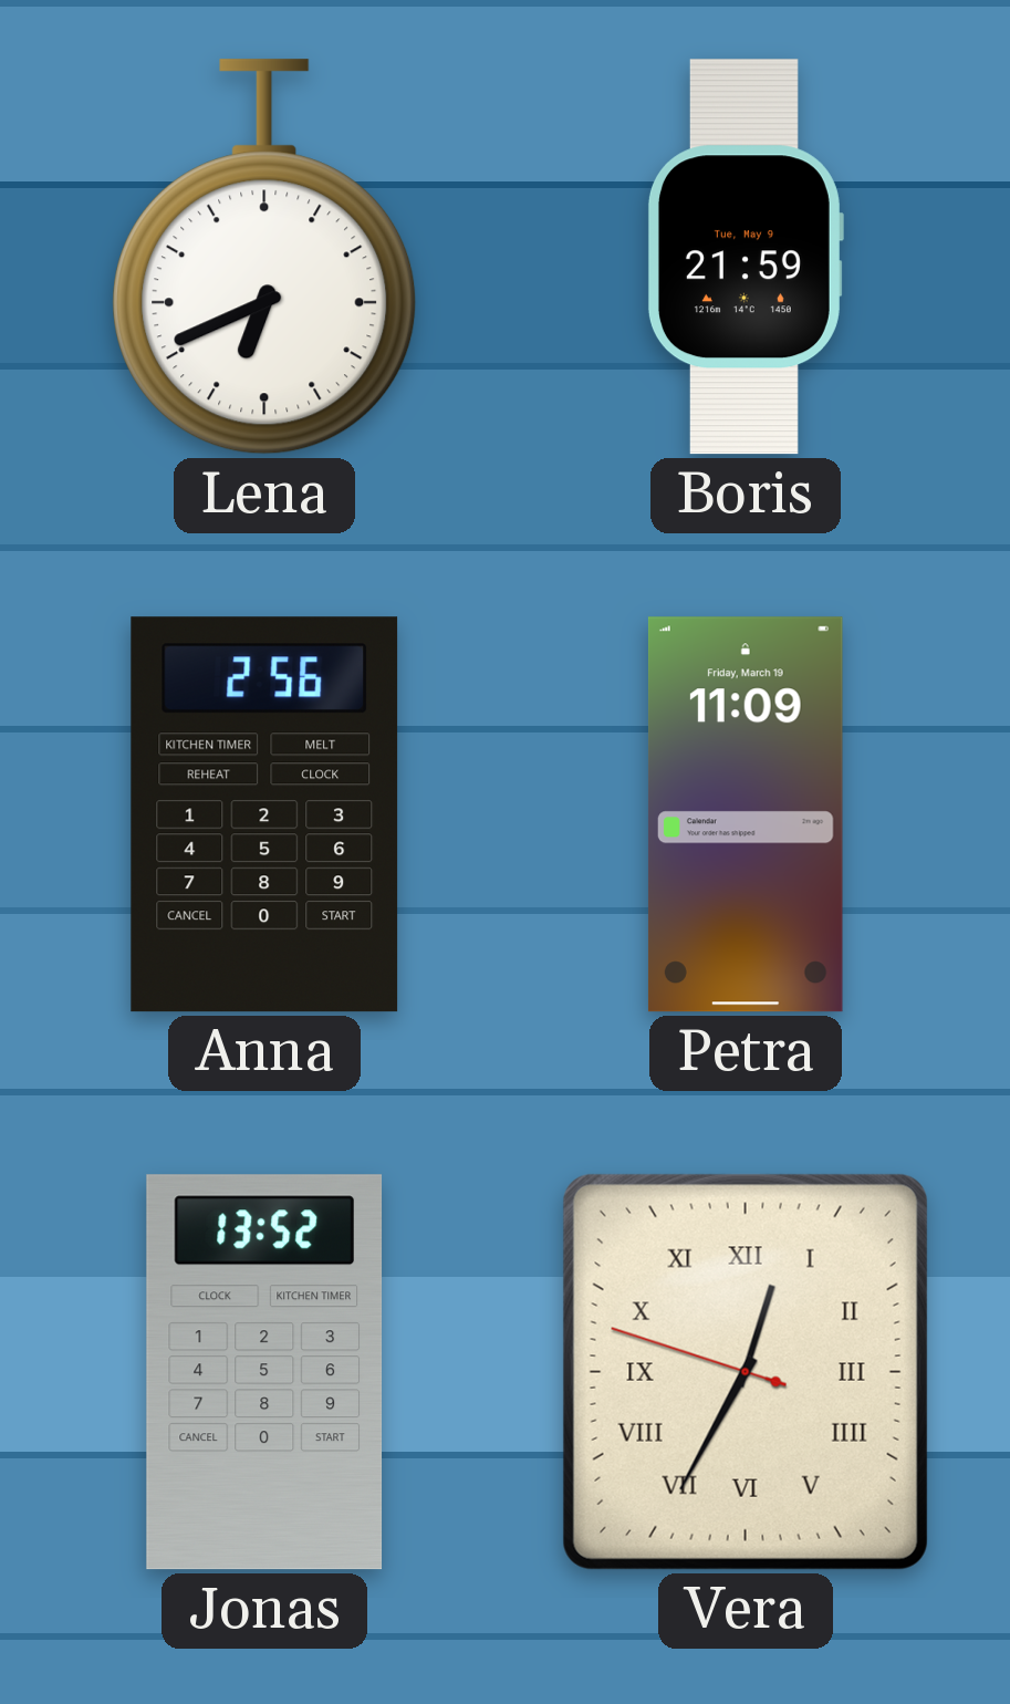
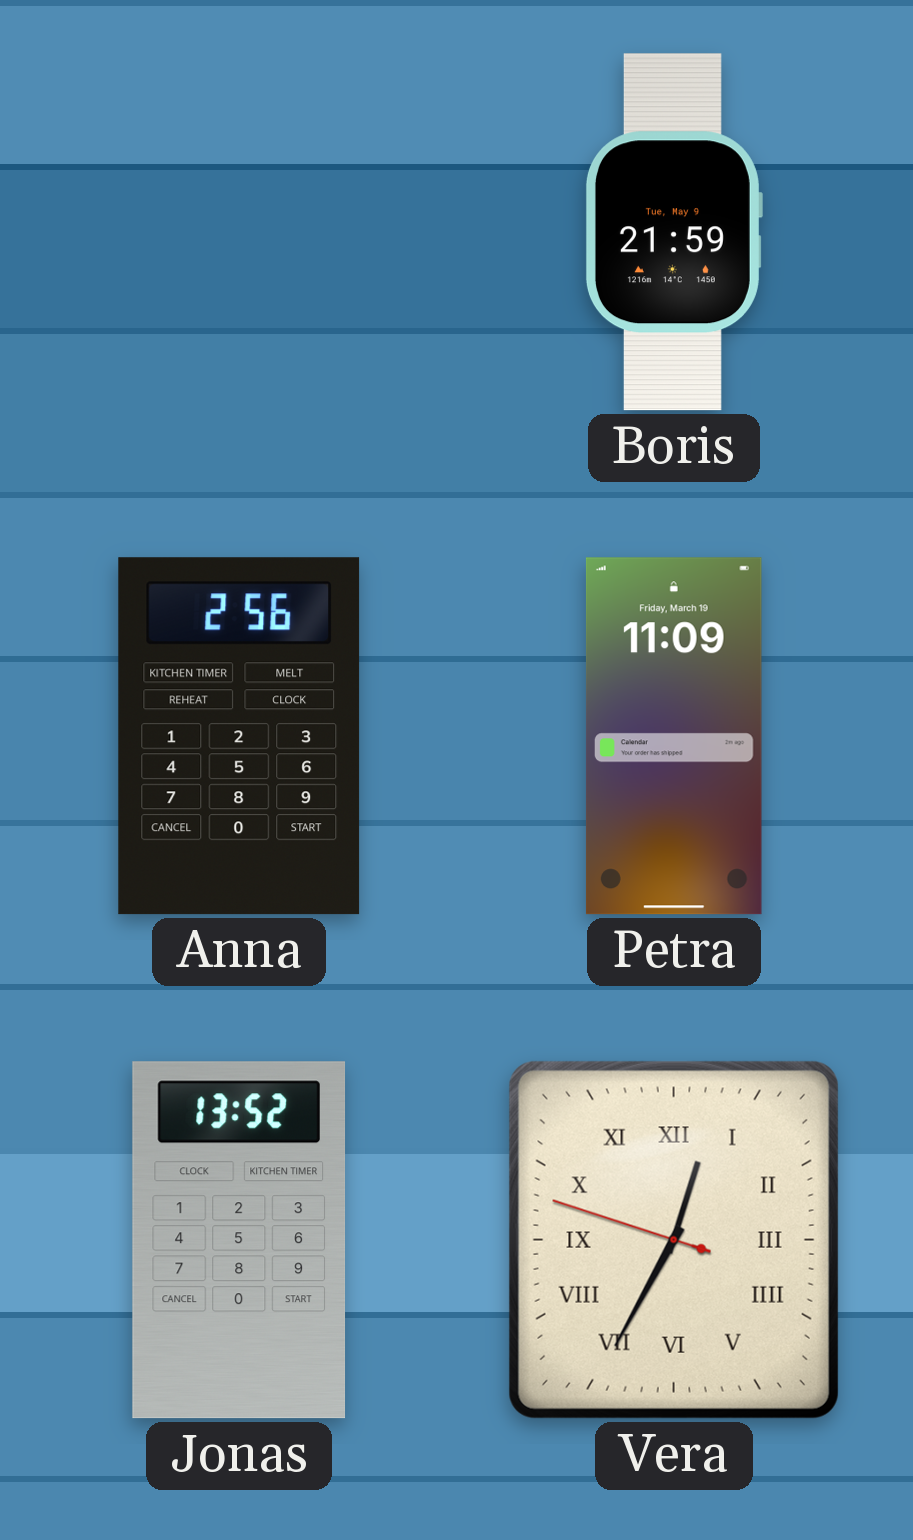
Lena: 6:41 -> none (264, 257)
